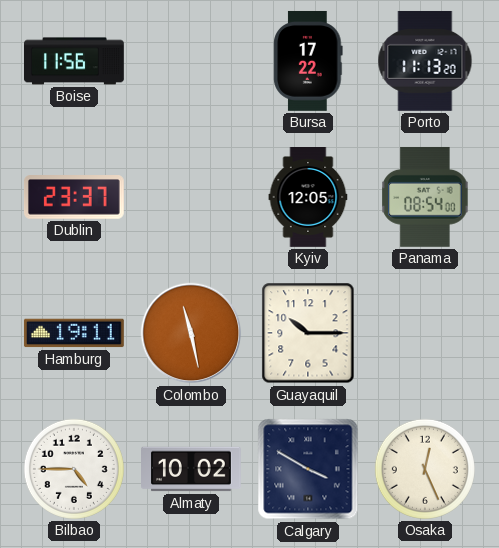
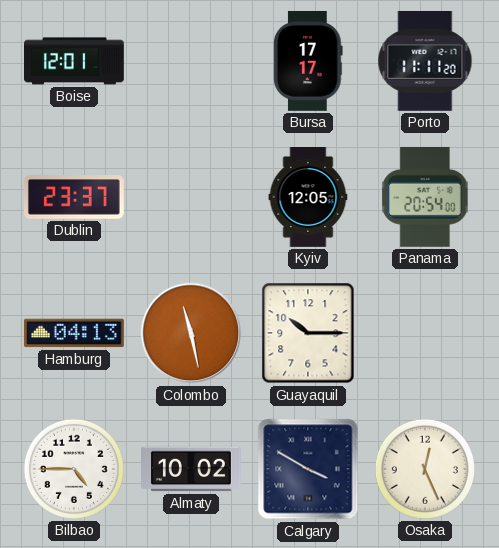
Boise: 11:56 -> 12:01 (75, 61)
Bursa: 17:22 -> 17:17 (308, 61)
Porto: 11:13 -> 11:11 (425, 61)
Panama: 08:54 -> 20:54 (425, 197)
Hamburg: 19:11 -> 04:13 (74, 333)
